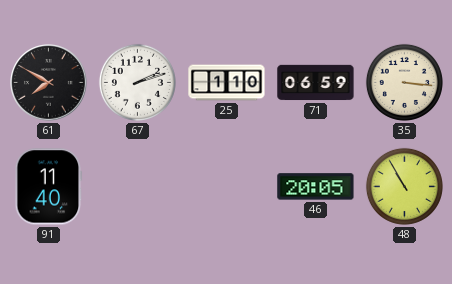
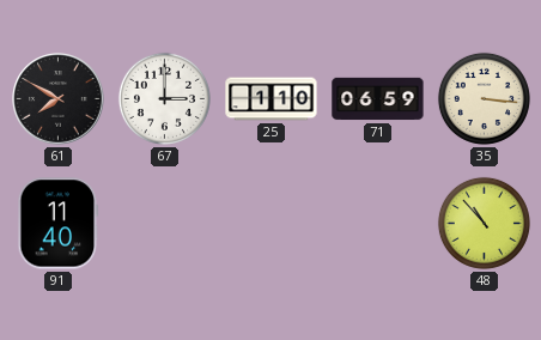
67: 2:12 -> 3:00 (164, 98)
46: 20:05 -> none (316, 187)
48: 10:55 -> 10:53 (484, 223)
